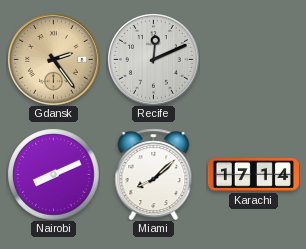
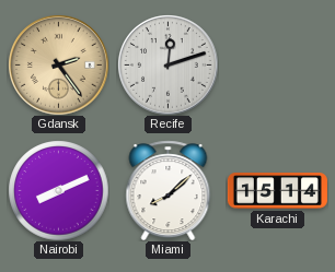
Recife: 12:11 -> 12:12 (169, 66)
Karachi: 17:14 -> 15:14 (277, 191)
